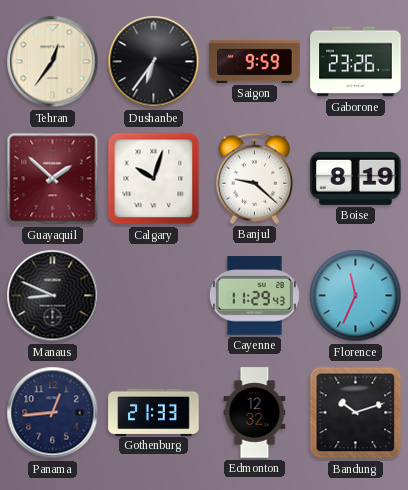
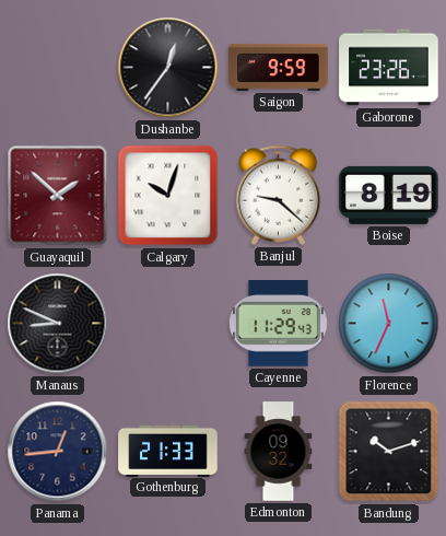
Tehran: 12:36 -> none (53, 62)
Dushanbe: 6:36 -> 12:36 (168, 68)
Edmonton: 12:32 -> 09:32 (279, 452)
